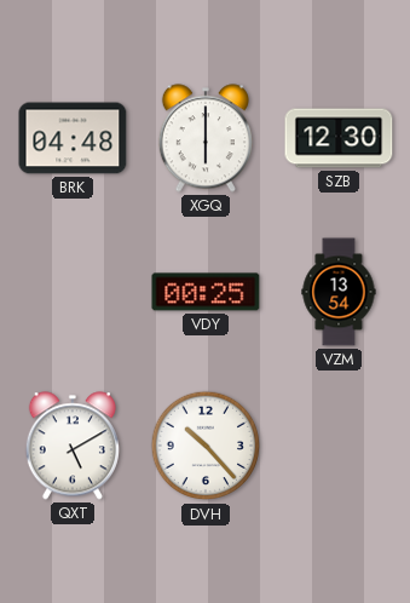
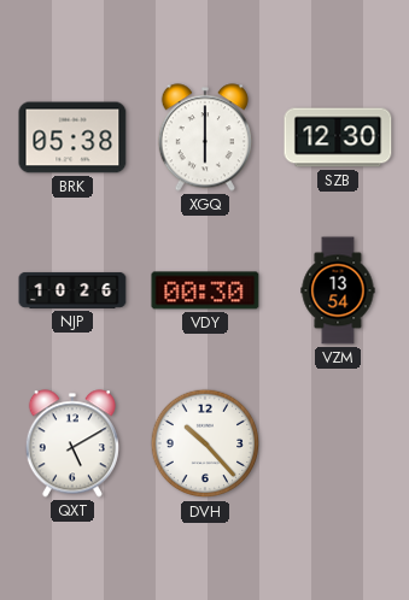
BRK: 04:48 -> 05:38 (72, 137)
NJP: none -> 10:26 (72, 290)
VDY: 00:25 -> 00:30 (205, 290)
